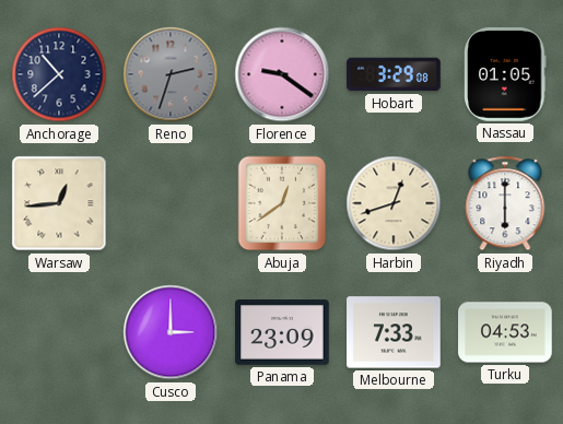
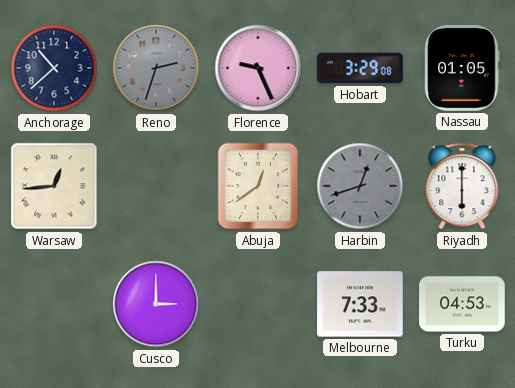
Florence: 9:21 -> 9:26 (258, 68)
Harbin dial: cream -> grey (360, 186)
Panama: 23:09 -> none (282, 332)
